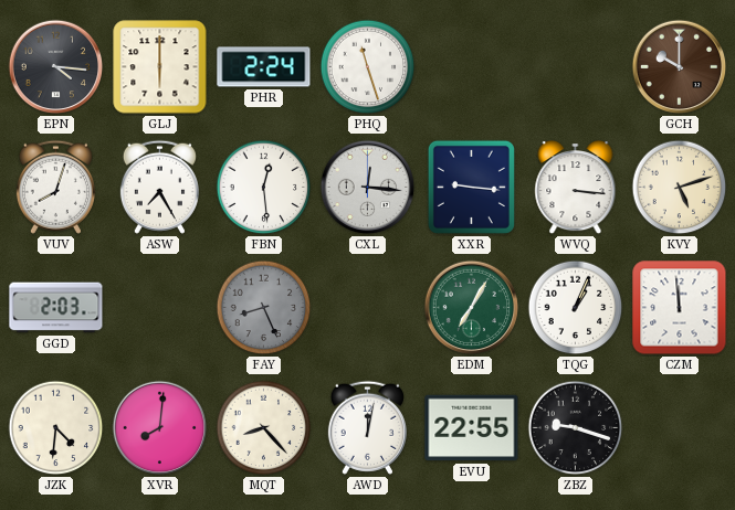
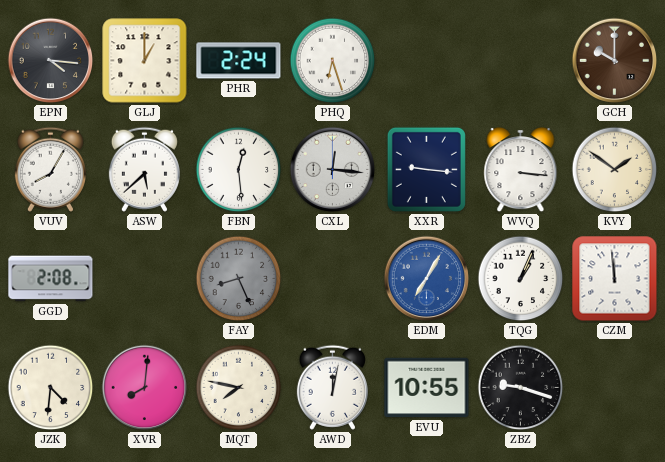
GLJ: 6:00 -> 1:00 (145, 61)
PHQ: 11:27 -> 6:27 (333, 61)
VUV: 8:03 -> 8:05 (50, 169)
ASW: 7:25 -> 5:38 (144, 169)
KVY: 5:12 -> 1:51 (615, 170)
GGD: 2:03 -> 2:08 (51, 279)
EDM dial: green -> blue (427, 279)
MQT: 8:23 -> 7:47 (239, 388)
EVU: 22:55 -> 10:55 (427, 388)
